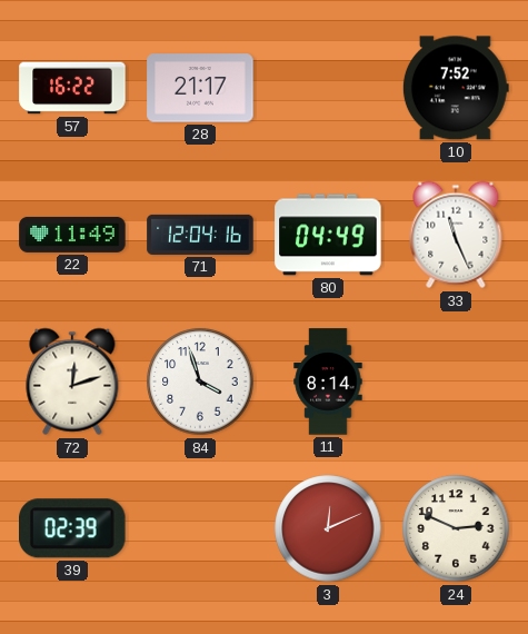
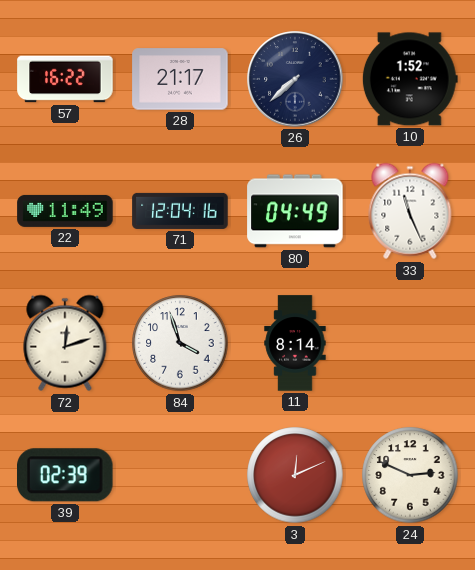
26: none -> 7:38 (295, 79)
10: 7:52 -> 1:52 (410, 79)
